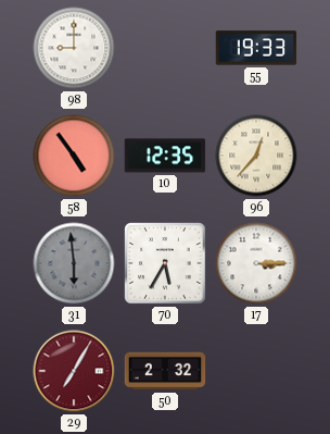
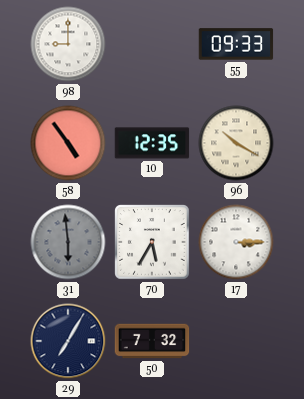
55: 19:33 -> 09:33 (236, 44)
96: 12:37 -> 10:20 (236, 143)
29 dial: burgundy -> navy (68, 341)
50: 2:32 -> 7:32 (152, 341)
